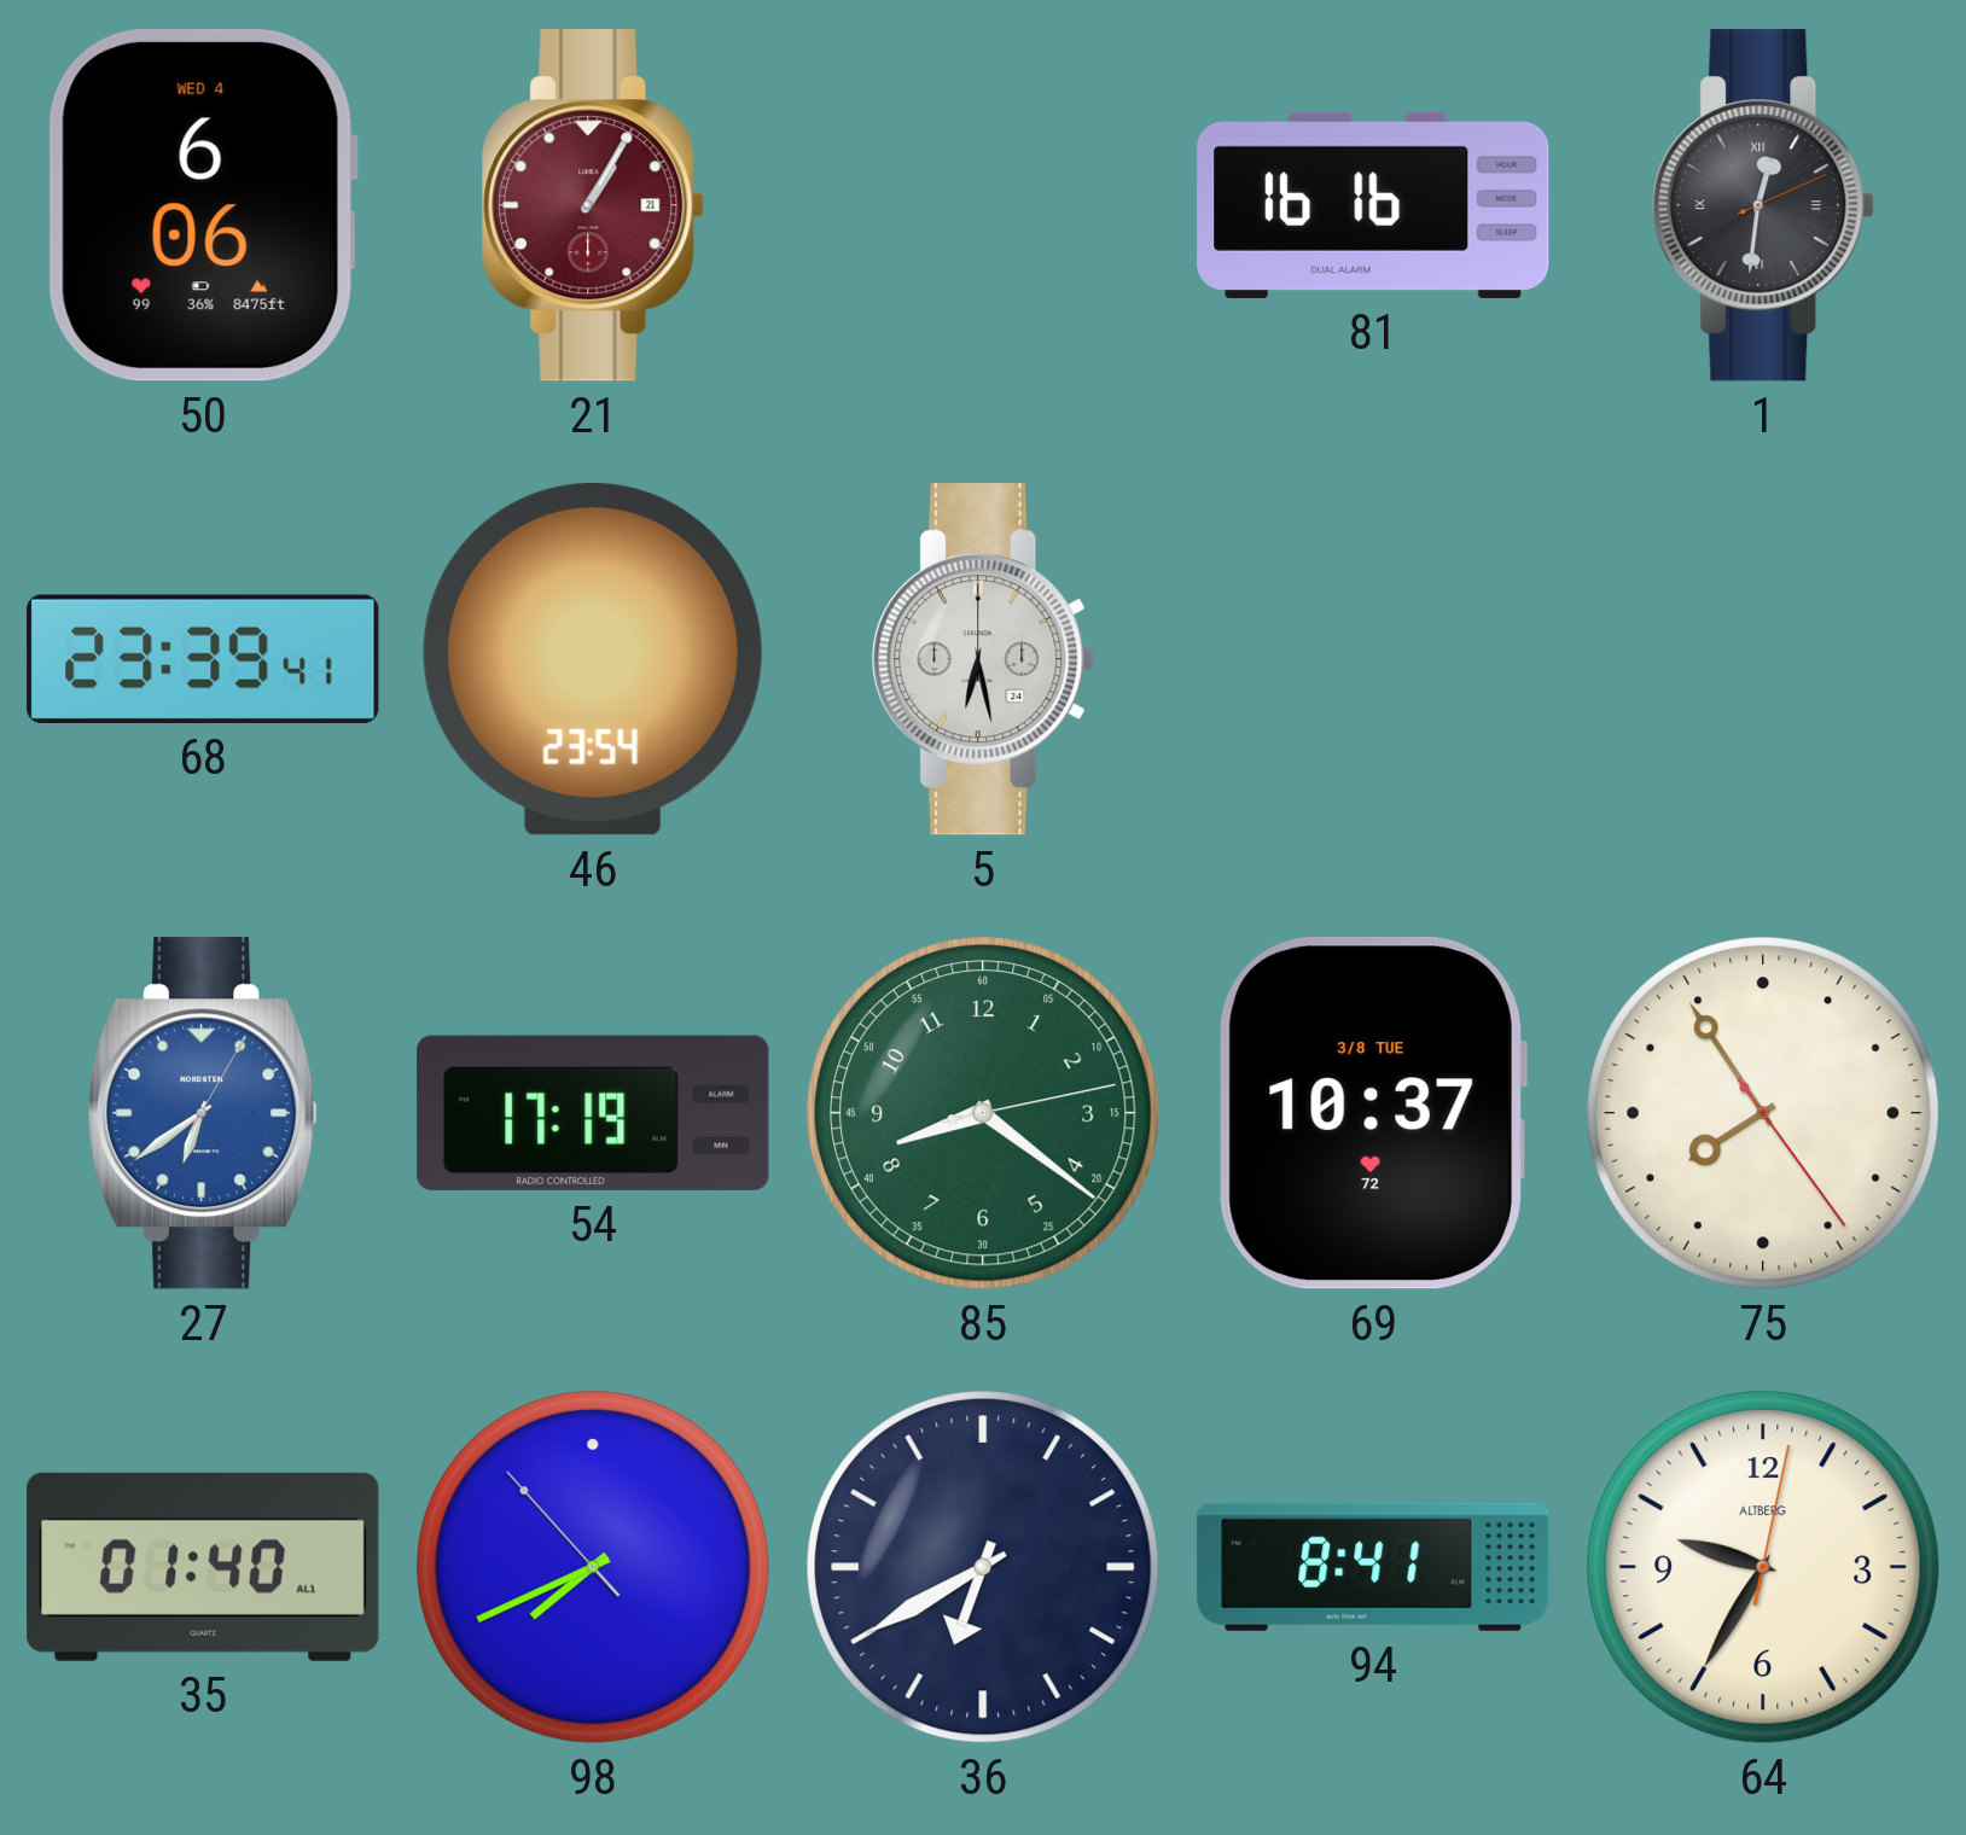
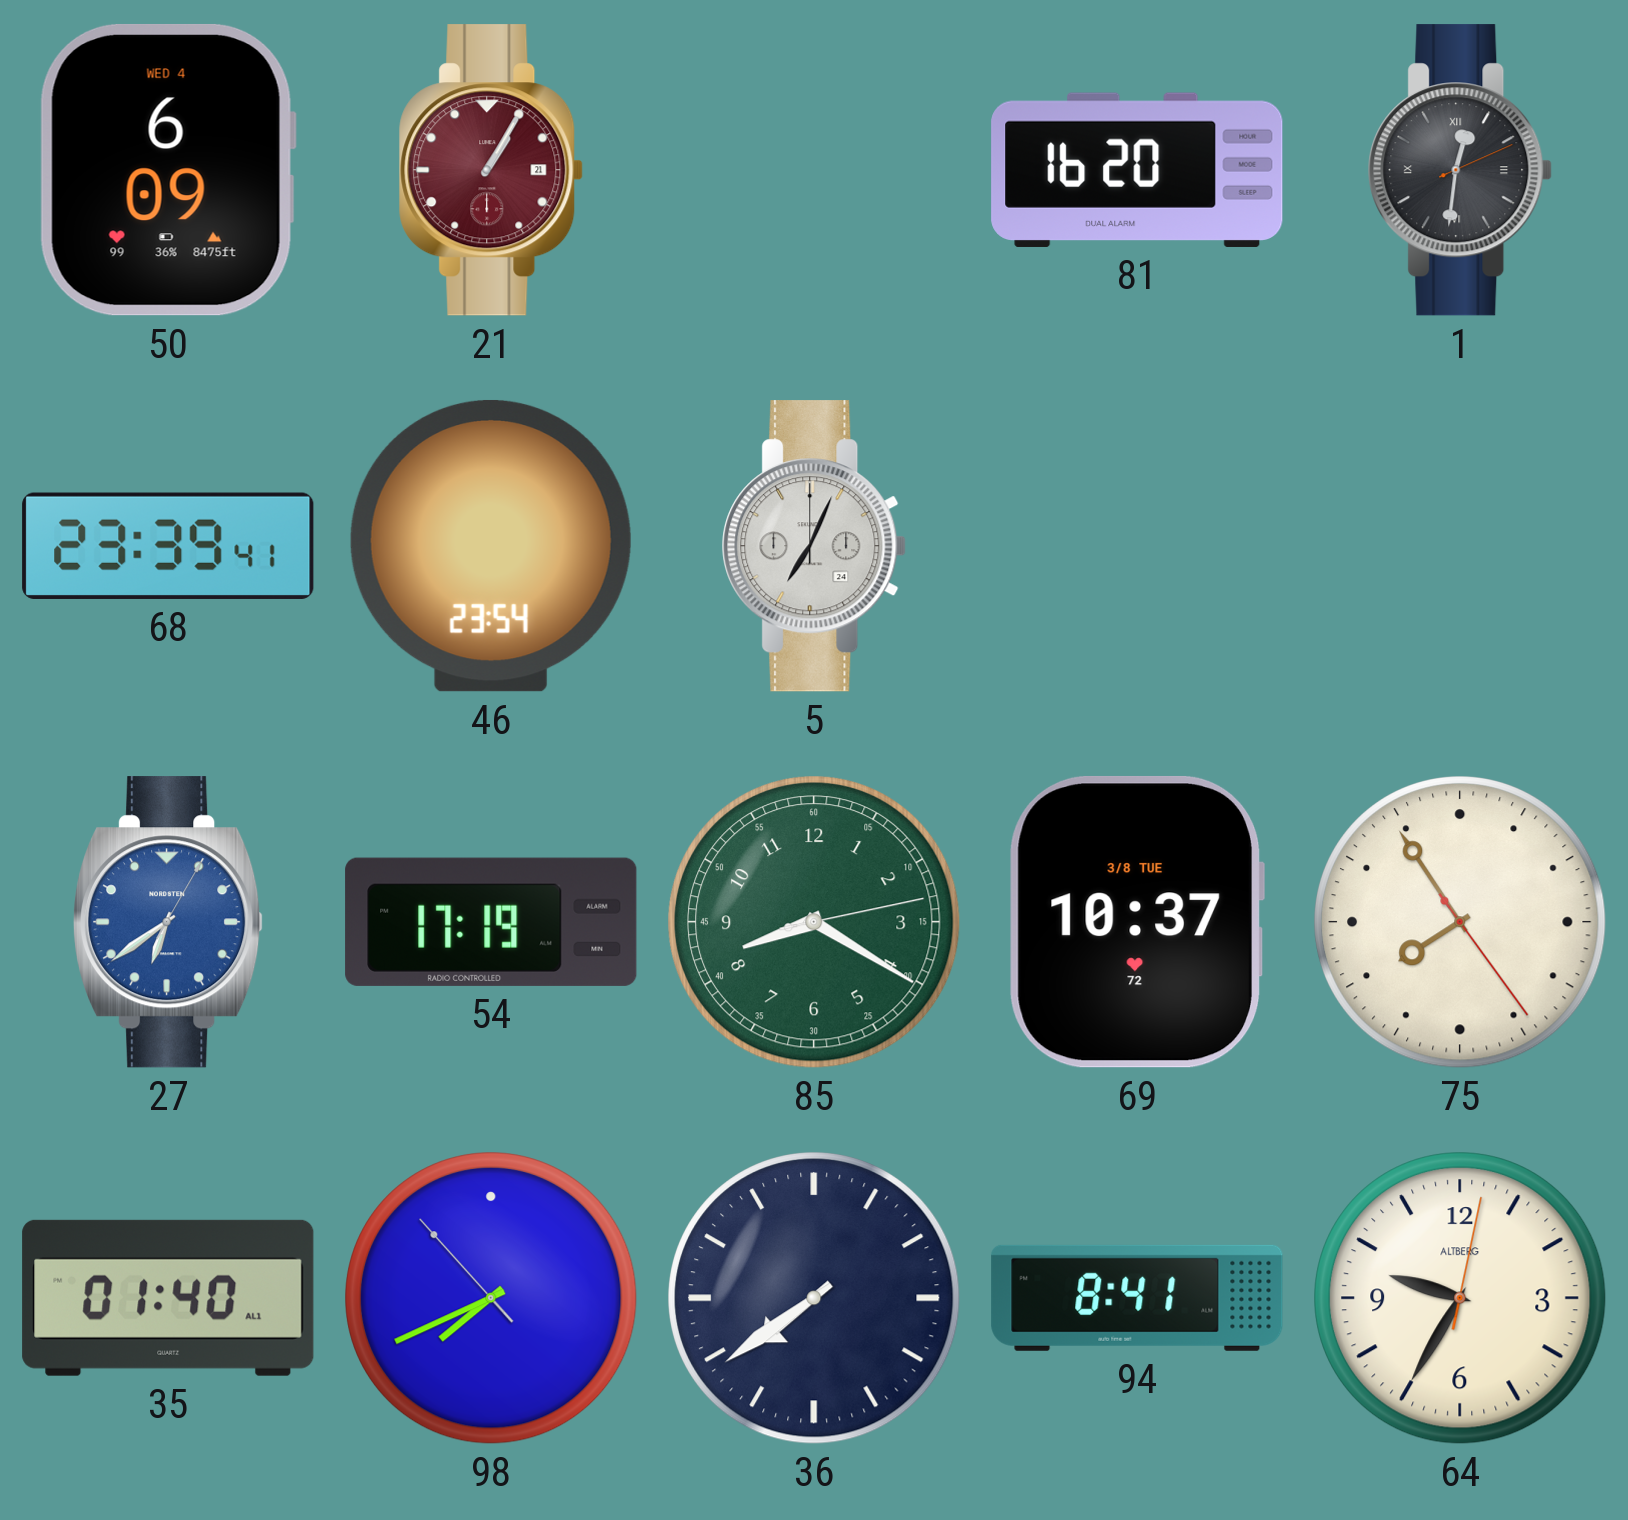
50: 6:06 -> 6:09 (168, 170)
81: 16:16 -> 16:20 (1137, 170)
5: 6:28 -> 7:04 (814, 546)
85: 8:21 -> 8:20 (814, 922)
36: 6:40 -> 7:39 (814, 1298)
